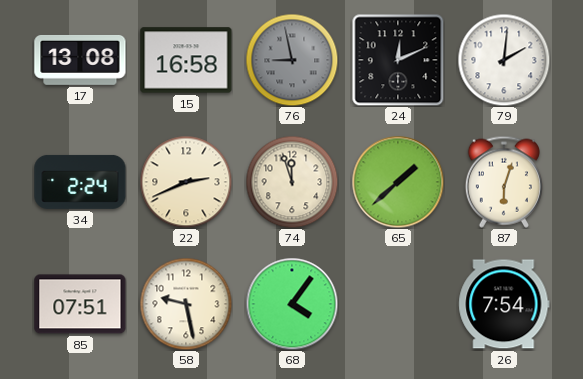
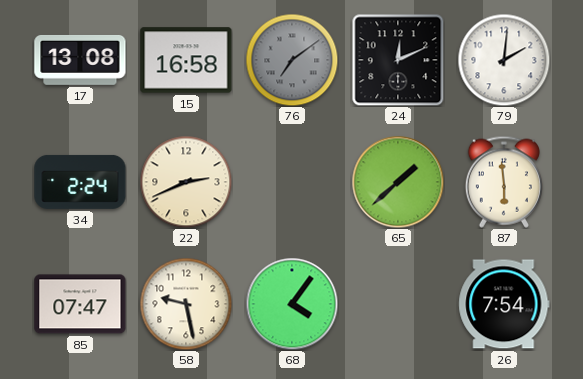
76: 8:58 -> 7:09 (292, 60)
74: 11:57 -> none (292, 182)
87: 6:03 -> 5:59 (504, 182)
85: 07:51 -> 07:47 (80, 304)
